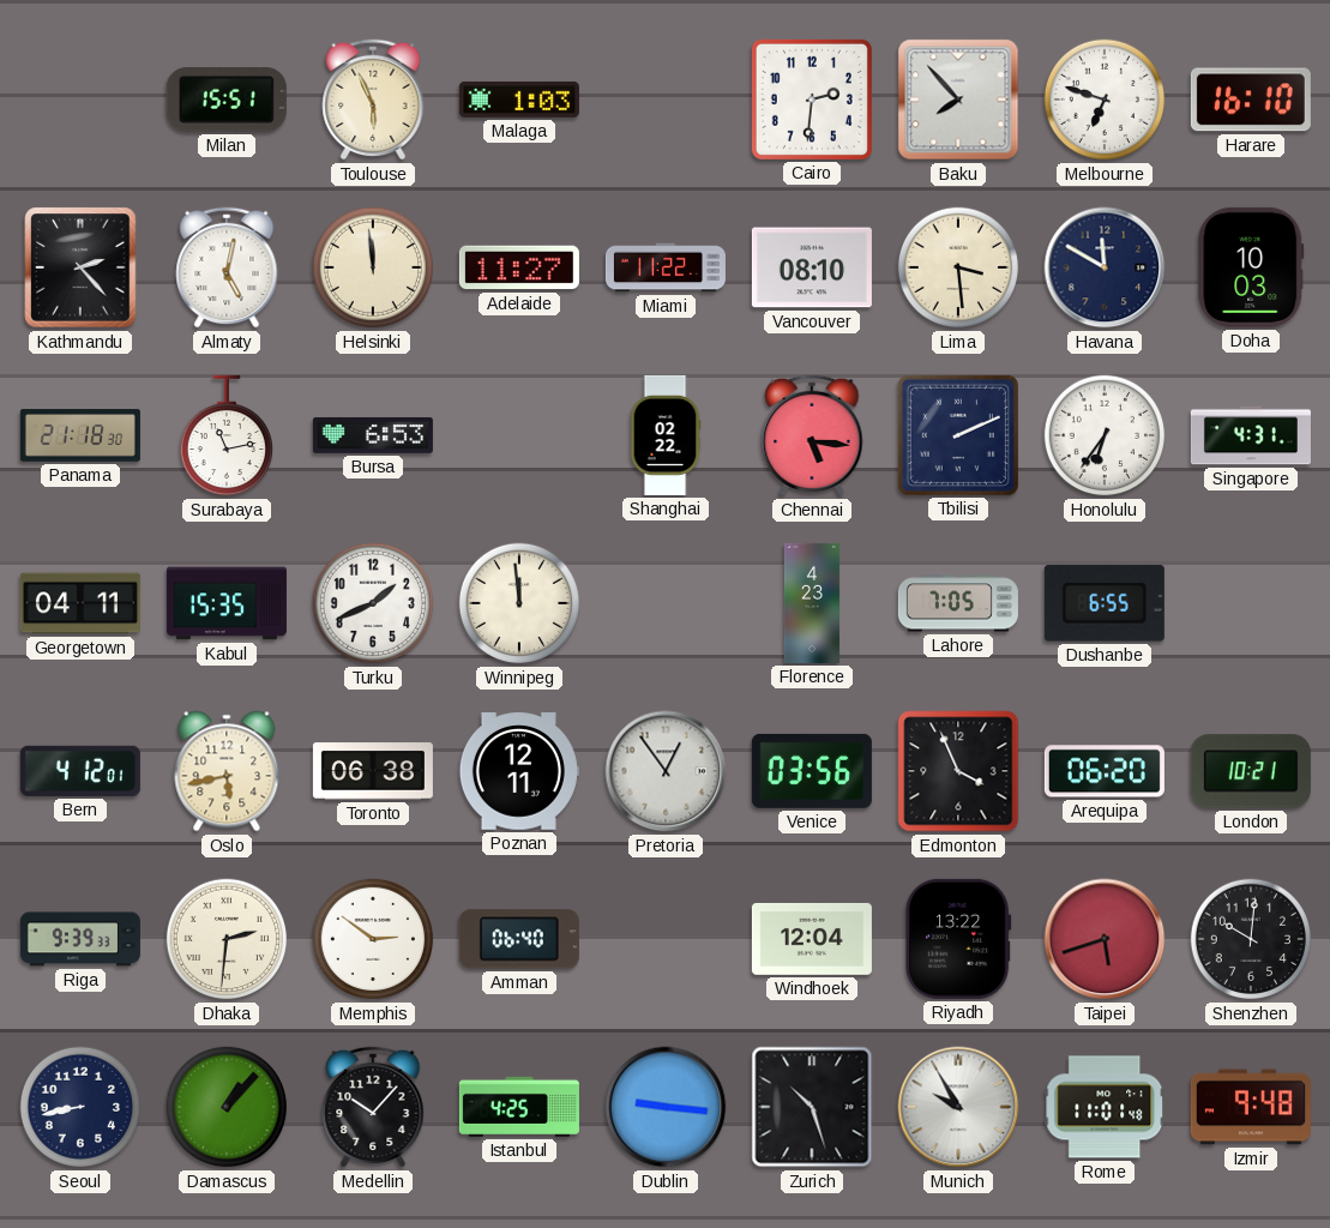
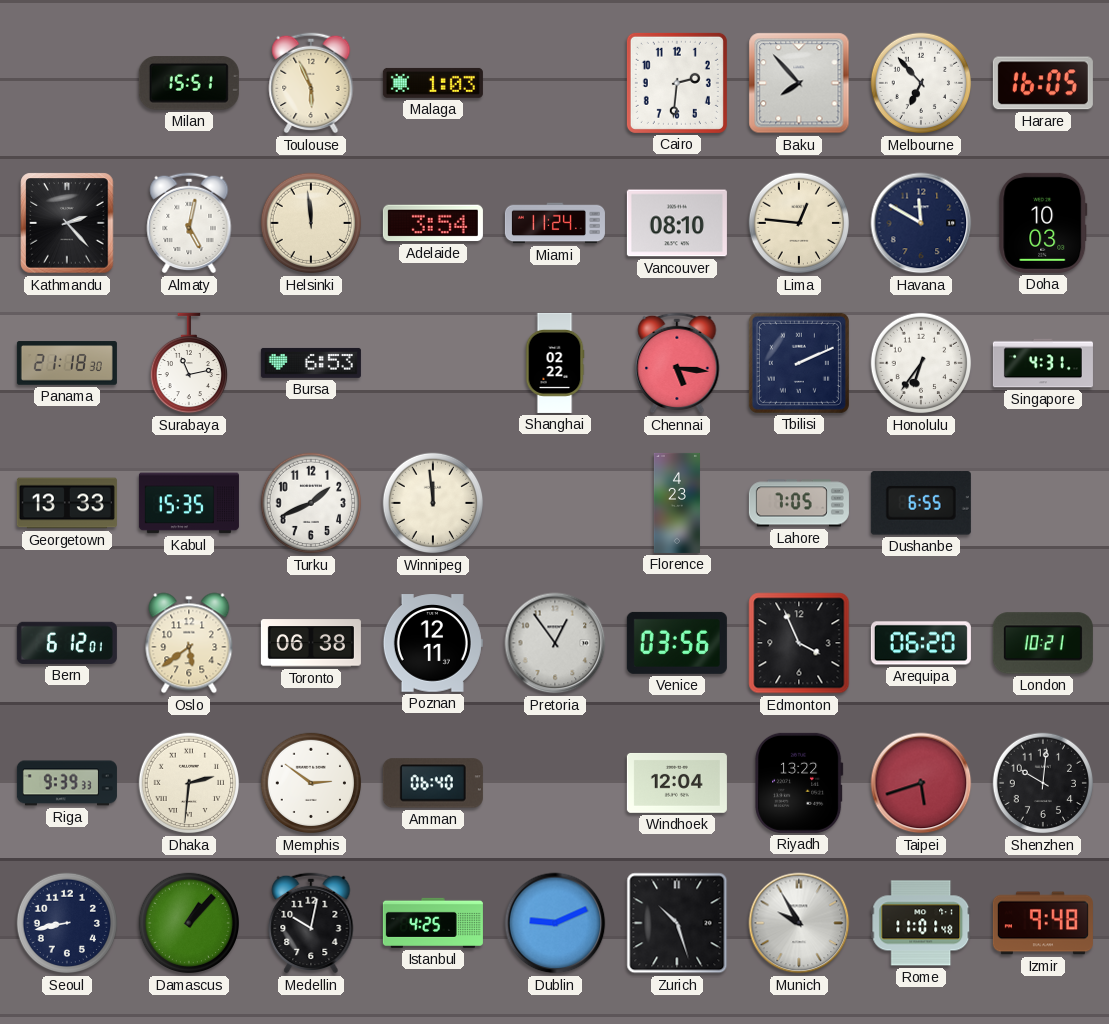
Melbourne: 6:48 -> 6:53 (921, 83)
Harare: 16:10 -> 16:05 (1043, 83)
Adelaide: 11:27 -> 3:54 (433, 223)
Miami: 11:22 -> 11:24 (555, 223)
Lima: 3:29 -> 12:46 (799, 223)
Georgetown: 04:11 -> 13:33 (67, 503)
Bern: 4:12 -> 6:12 (67, 643)
Oslo: 5:43 -> 5:39 (189, 643)
Medellin: 10:07 -> 10:02 (311, 923)
Dublin: 9:16 -> 9:11 (555, 923)
